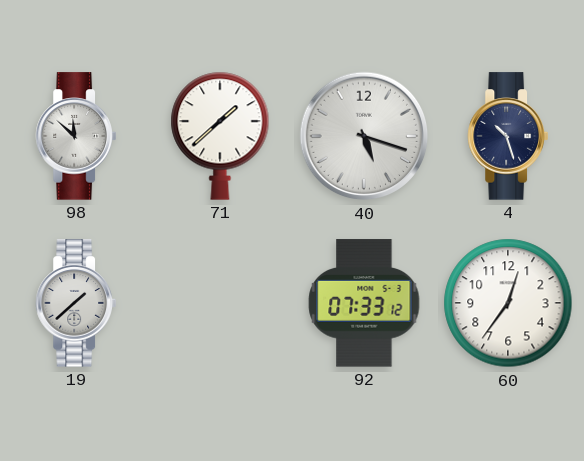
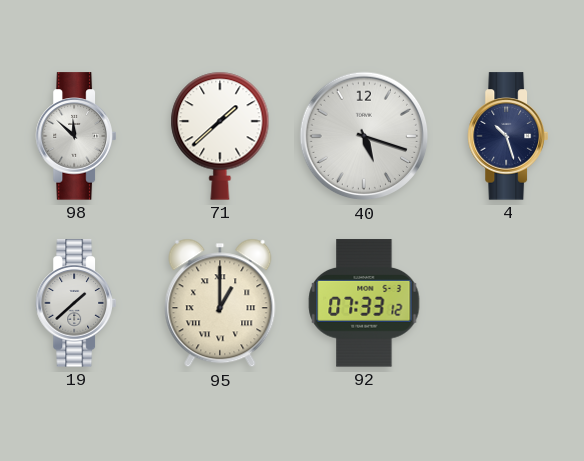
95: none -> 1:00 (220, 303)
60: 12:36 -> none (508, 303)
